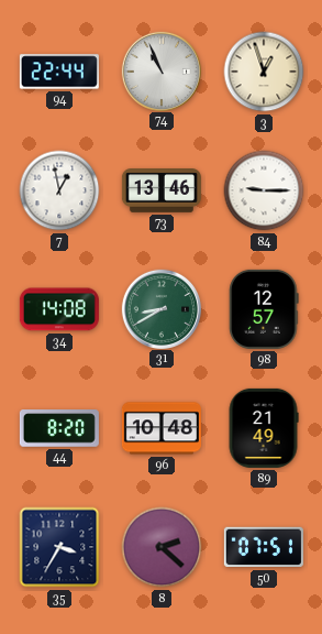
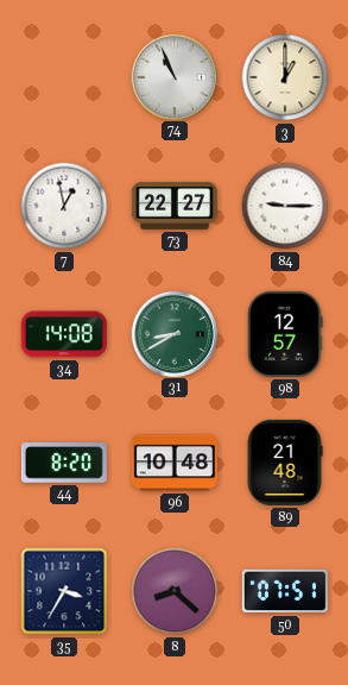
94: 22:44 -> none (59, 72)
3: 12:57 -> 1:00 (285, 77)
73: 13:46 -> 22:27 (175, 207)
89: 21:49 -> 21:48 (285, 463)
8: 2:22 -> 8:22 (175, 591)
